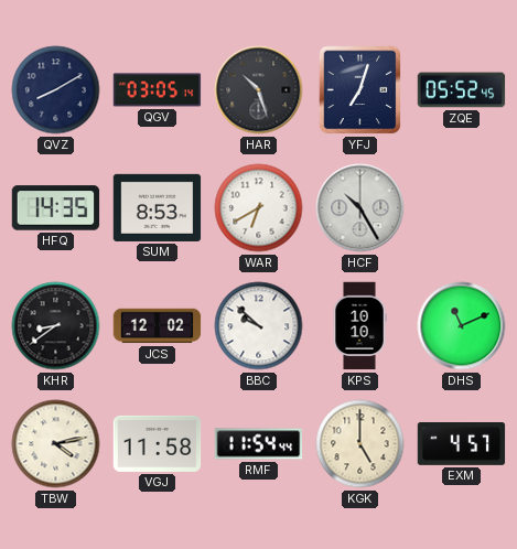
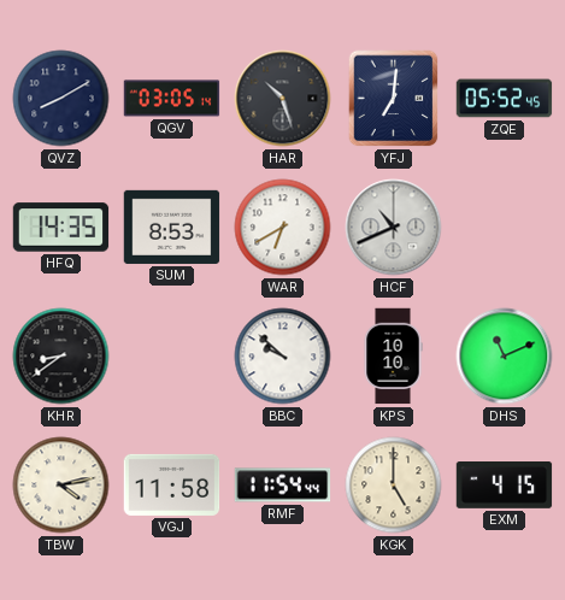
YFJ: 7:03 -> 7:01 (394, 99)
HCF: 10:25 -> 10:41 (394, 228)
JCS: 12:02 -> none (158, 326)
EXM: 4:57 -> 4:15 (505, 486)
